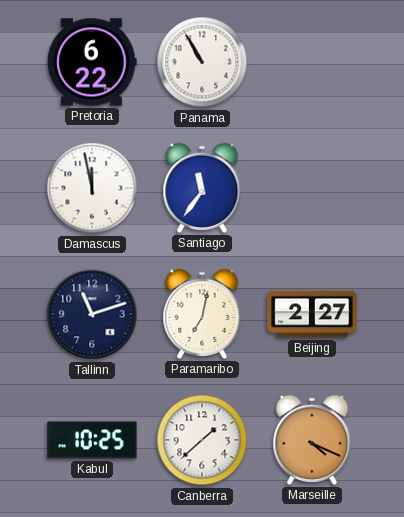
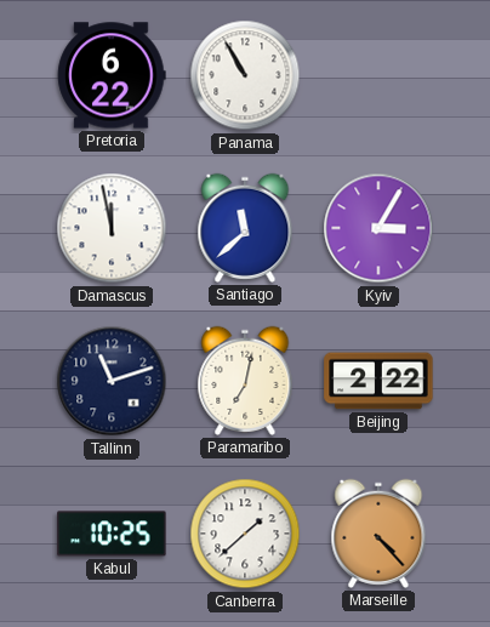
Santiago: 11:36 -> 11:38 (245, 228)
Kyiv: none -> 3:05 (378, 228)
Beijing: 2:27 -> 2:22 (378, 381)
Marseille: 4:19 -> 4:23 (378, 534)
